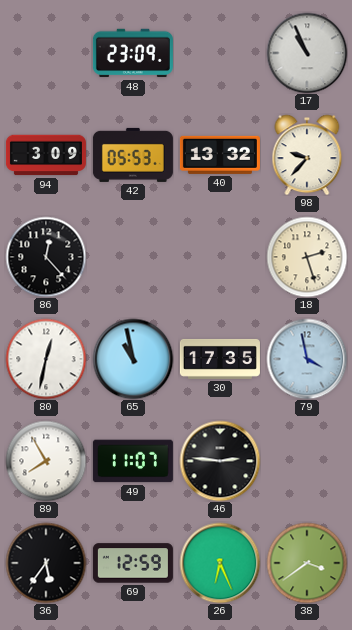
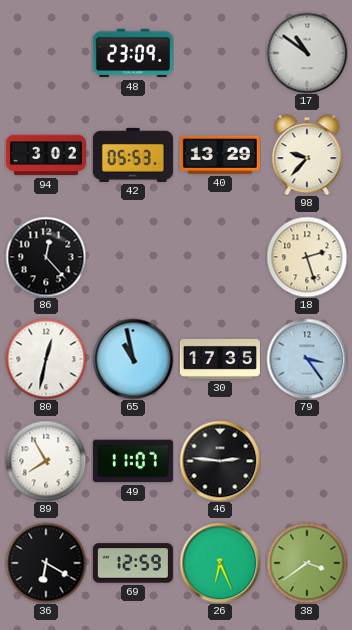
17: 10:56 -> 10:51 (307, 53)
94: 3:09 -> 3:02 (46, 155)
40: 13:32 -> 13:29 (220, 155)
79: 3:58 -> 3:24 (307, 359)
36: 5:36 -> 6:20 (46, 563)
